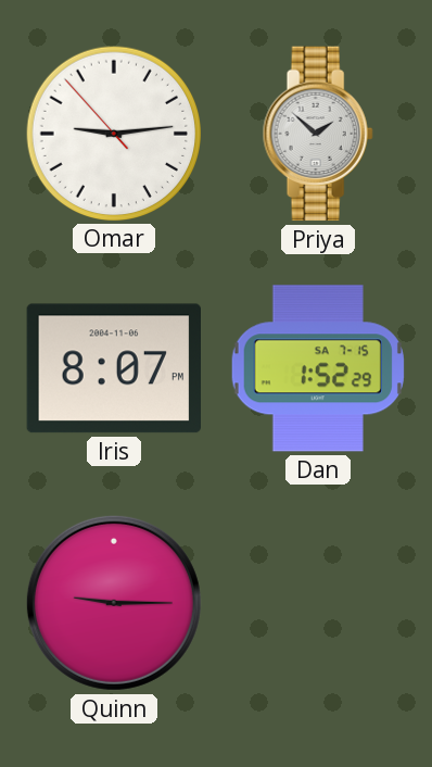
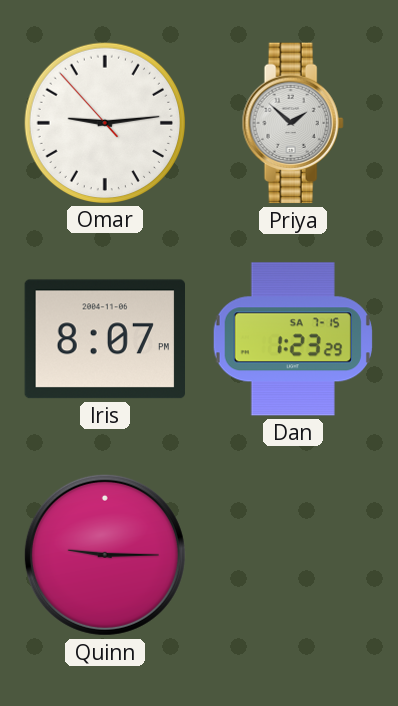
Dan: 1:52 -> 1:23 (293, 339)
